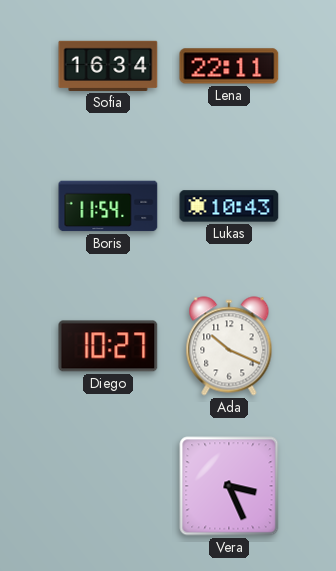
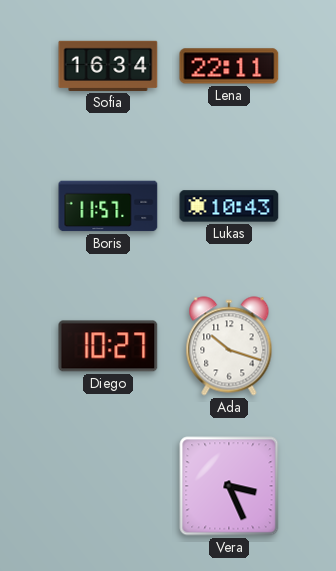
Boris: 11:54 -> 11:57 (108, 206)
Ada: 10:19 -> 10:18 (229, 346)
